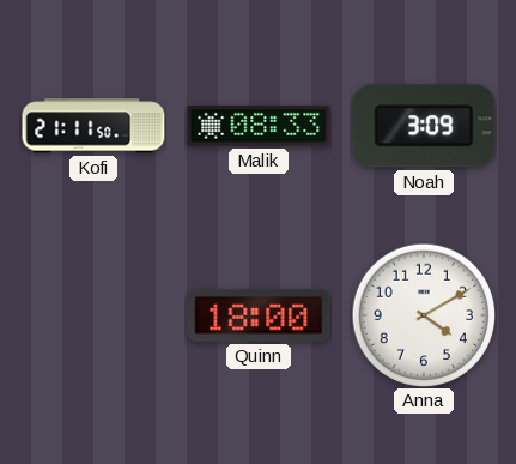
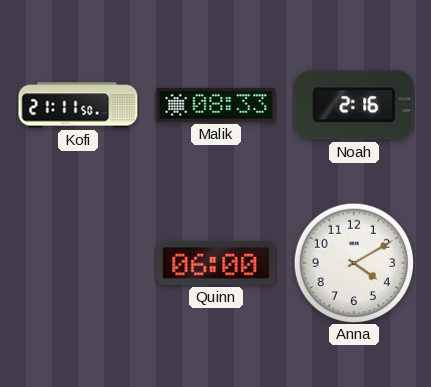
Noah: 3:09 -> 2:16 (354, 105)
Quinn: 18:00 -> 06:00 (216, 263)
